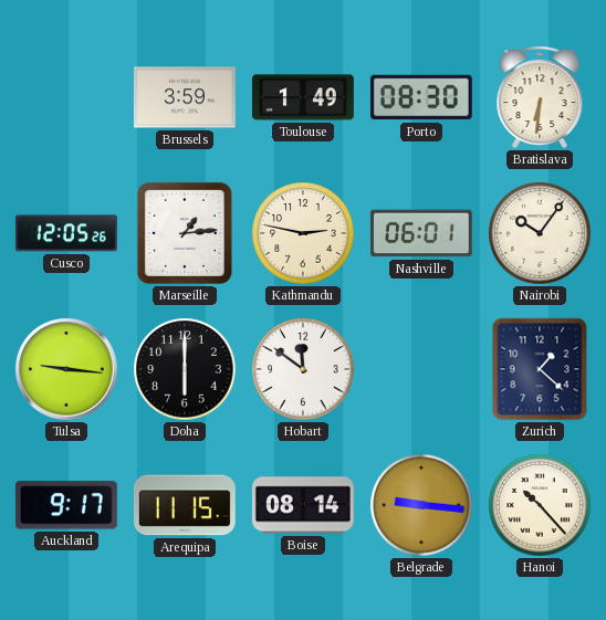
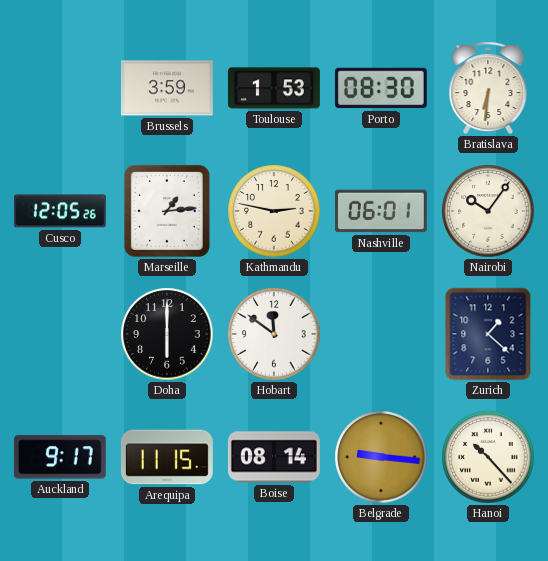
Toulouse: 1:49 -> 1:53 (274, 88)
Tulsa: 9:16 -> none (66, 369)
